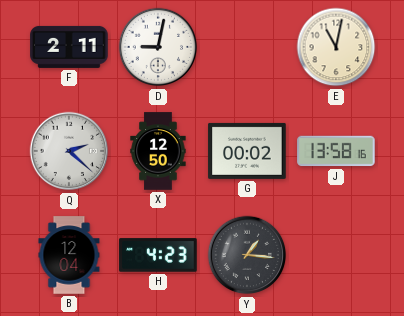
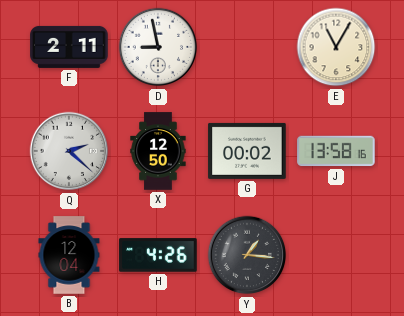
D: 9:02 -> 8:58 (158, 47)
E: 11:02 -> 11:05 (336, 47)
H: 4:23 -> 4:26 (158, 255)
